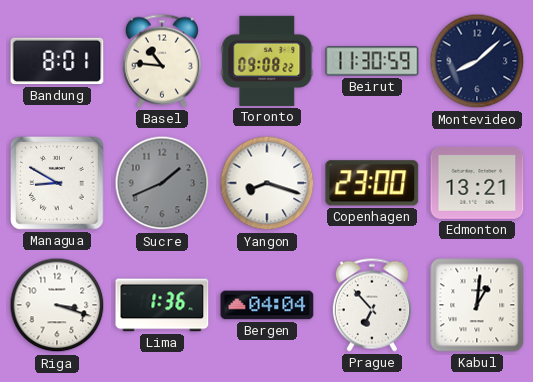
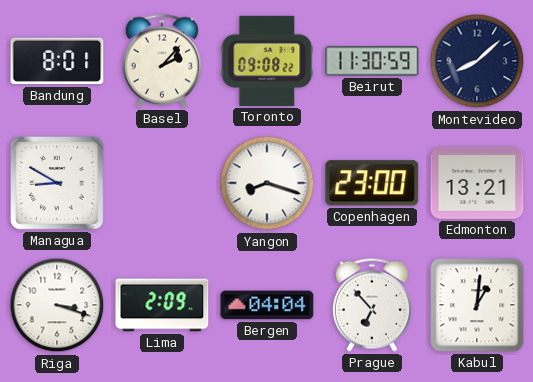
Basel: 10:46 -> 2:07 (162, 61)
Sucre: 1:41 -> none (162, 183)
Lima: 1:36 -> 2:09 (162, 305)
